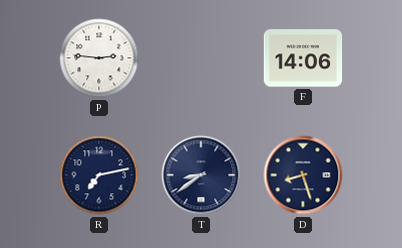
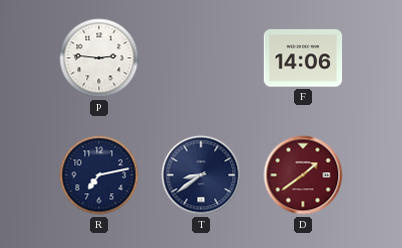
D: 8:27 -> 1:39 (303, 175)
D dial: navy -> burgundy (303, 175)
